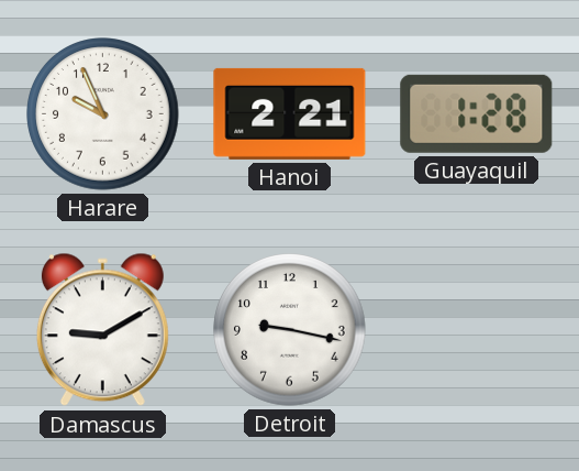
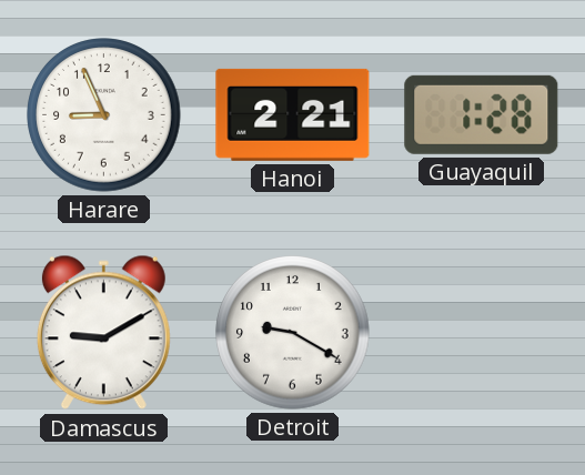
Harare: 9:56 -> 8:56 (104, 115)
Detroit: 9:17 -> 9:20 (293, 333)
